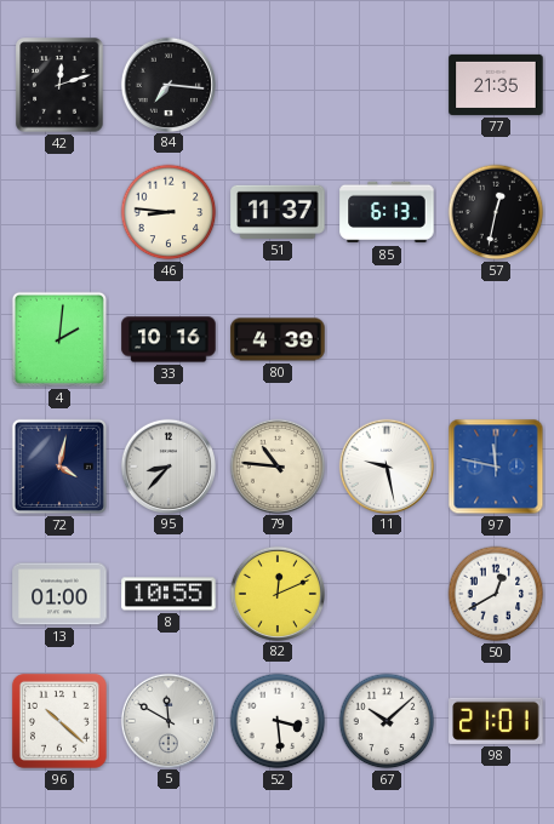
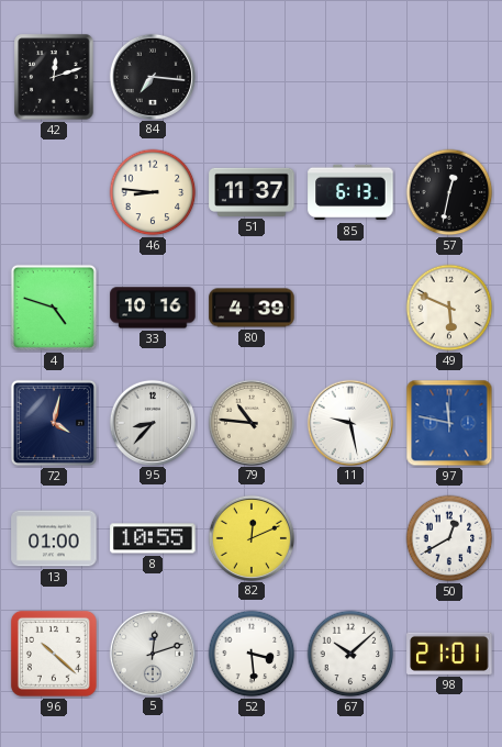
77: 21:35 -> none (496, 85)
4: 2:01 -> 4:48 (54, 308)
49: none -> 5:49 (449, 308)
5: 11:50 -> 12:12 (152, 653)
